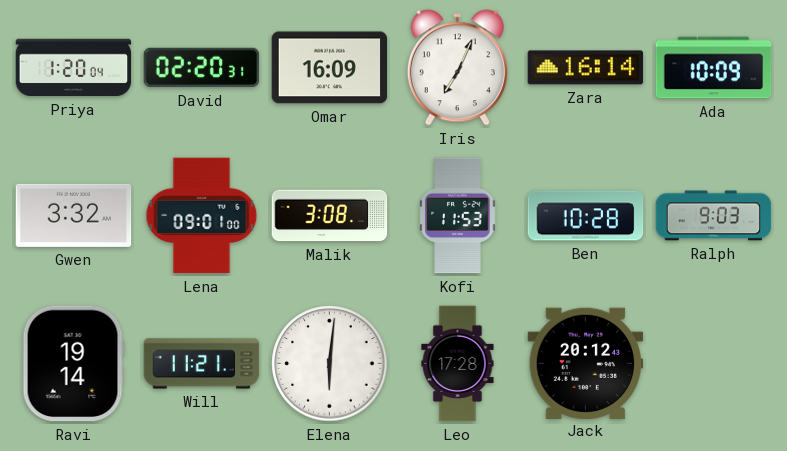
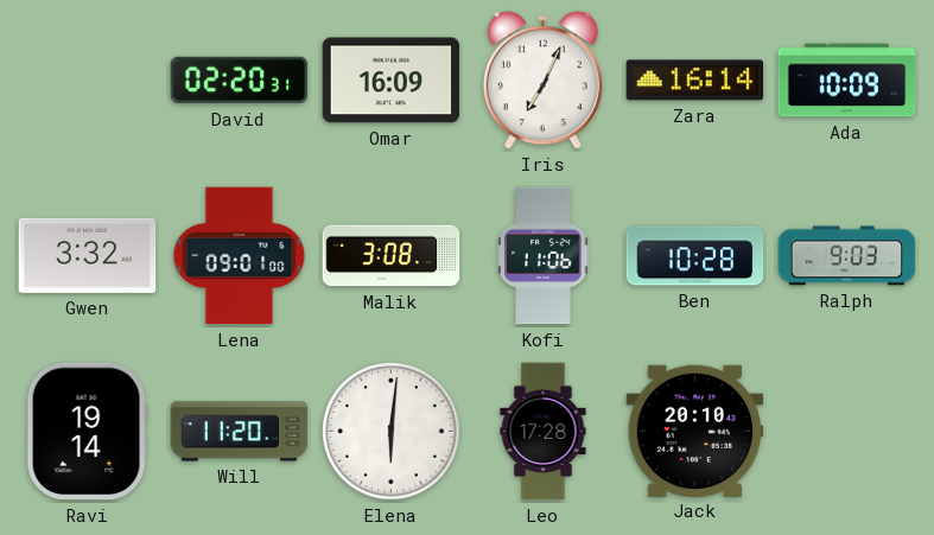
Priya: 1:20 -> none (74, 68)
Kofi: 11:53 -> 11:06 (544, 256)
Will: 11:21 -> 11:20 (240, 432)
Jack: 20:12 -> 20:10 (695, 431)
